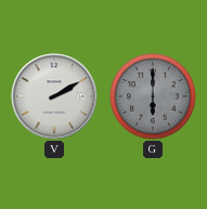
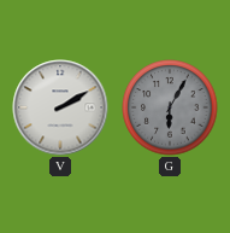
G: 6:00 -> 6:05 (170, 107)
